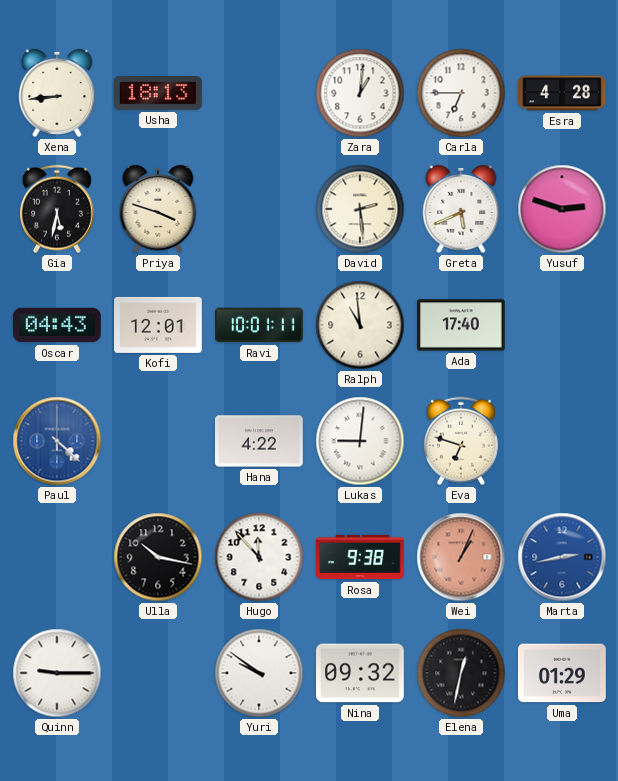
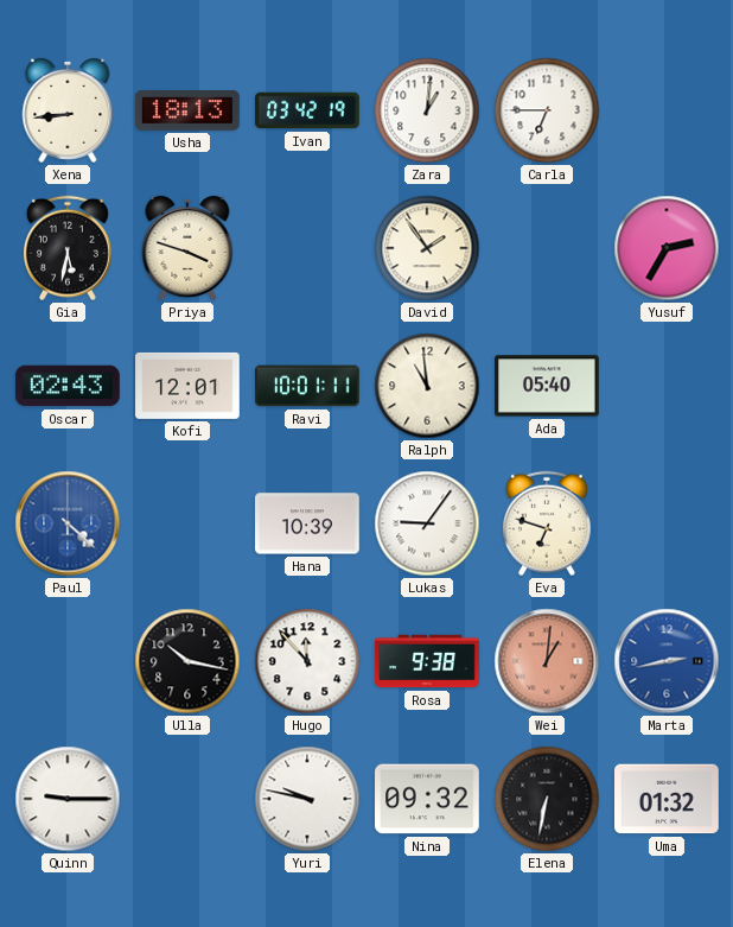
Ivan: none -> 03:42 (307, 110)
Esra: 4:28 -> none (562, 93)
David: 2:29 -> 1:54 (427, 248)
Greta: 5:41 -> none (461, 209)
Yusuf: 2:48 -> 2:35 (667, 248)
Oscar: 04:43 -> 02:43 (69, 386)
Ada: 17:40 -> 05:40 (548, 386)
Hana: 4:22 -> 10:39 (308, 523)
Lukas: 9:01 -> 9:06 (427, 523)
Wei: 1:04 -> 1:01 (547, 661)
Yuri: 9:51 -> 9:47 (307, 799)
Elena: 12:32 -> 6:32 (547, 799)
Uma: 01:29 -> 01:32 (668, 799)
